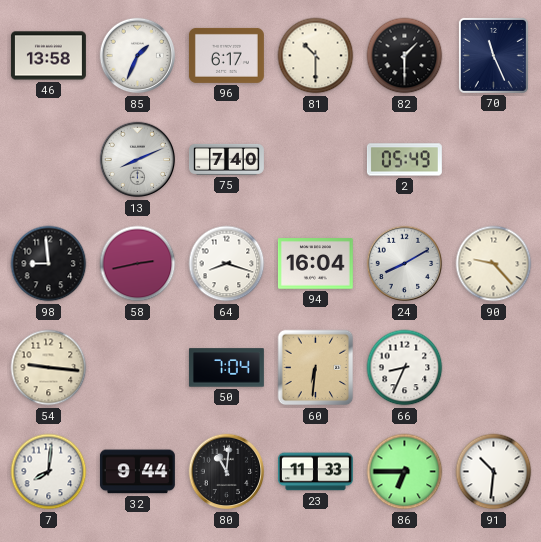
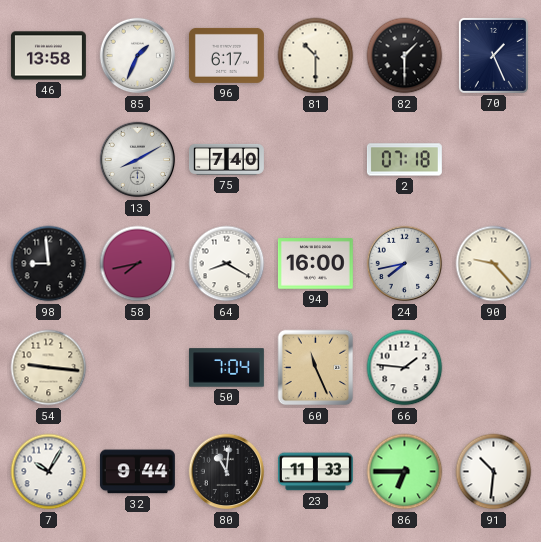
70: 11:26 -> 1:26 (493, 55)
13: 8:11 -> 8:10 (138, 160)
2: 05:49 -> 07:18 (404, 160)
58: 2:43 -> 7:43 (138, 264)
64: 8:18 -> 8:20 (227, 264)
94: 16:04 -> 16:00 (315, 264)
24: 8:10 -> 7:43 (405, 264)
60: 6:31 -> 11:26 (316, 368)
66: 8:34 -> 1:46 (405, 368)
7: 8:01 -> 10:05 (49, 472)
